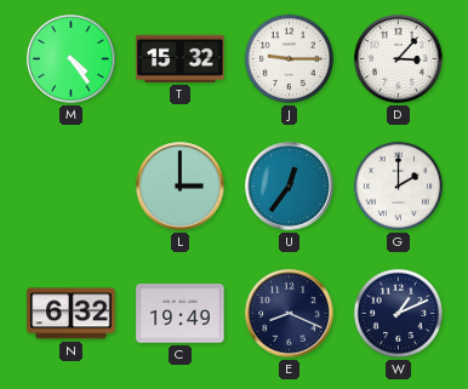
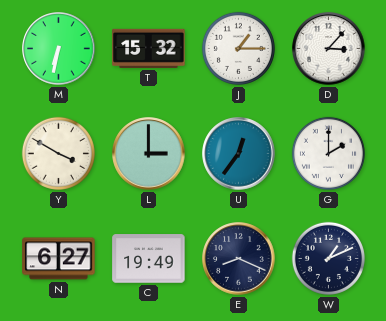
M: 4:24 -> 6:32 (59, 49)
J: 9:15 -> 1:15 (238, 48)
Y: none -> 3:50 (58, 153)
N: 6:32 -> 6:27 (59, 259)
